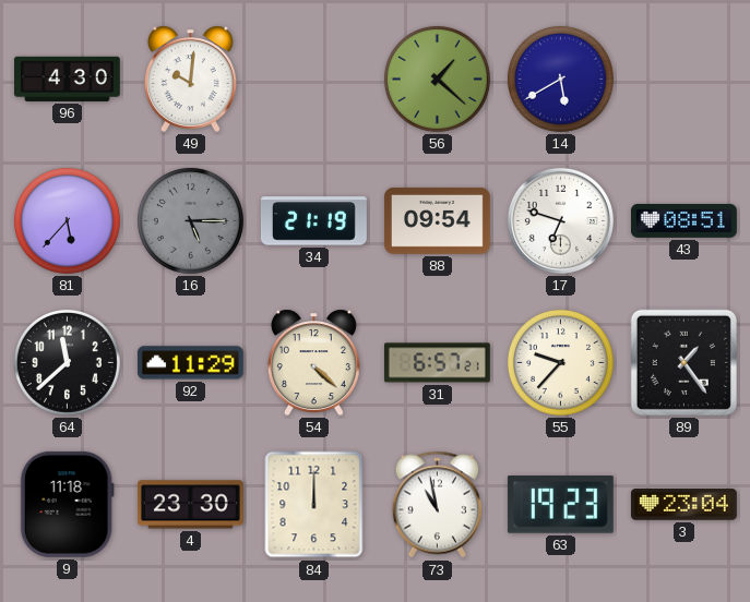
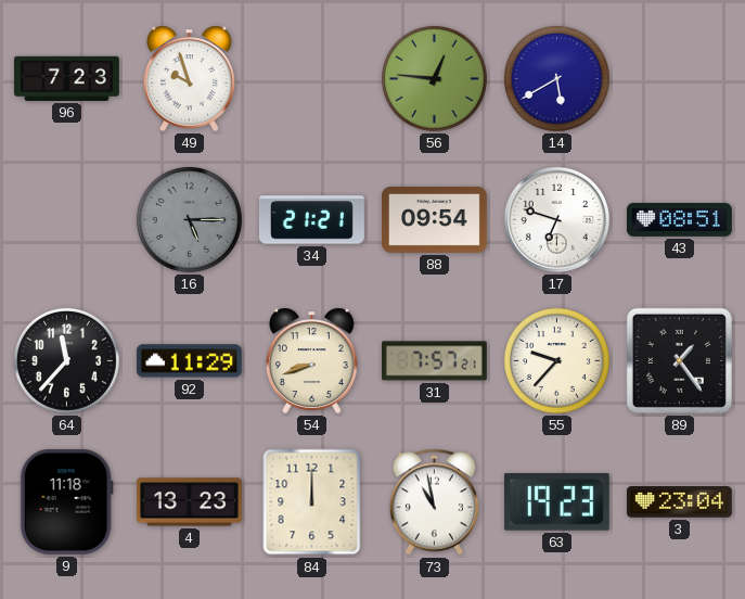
96: 4:30 -> 7:23 (66, 78)
49: 10:01 -> 9:57 (189, 78)
56: 1:22 -> 12:46 (434, 78)
81: 5:37 -> none (67, 220)
34: 21:19 -> 21:21 (311, 220)
64: 11:38 -> 11:37 (66, 360)
54: 4:22 -> 8:42 (311, 360)
31: 6:57 -> 7:57 (434, 361)
4: 23:30 -> 13:23 (189, 502)
